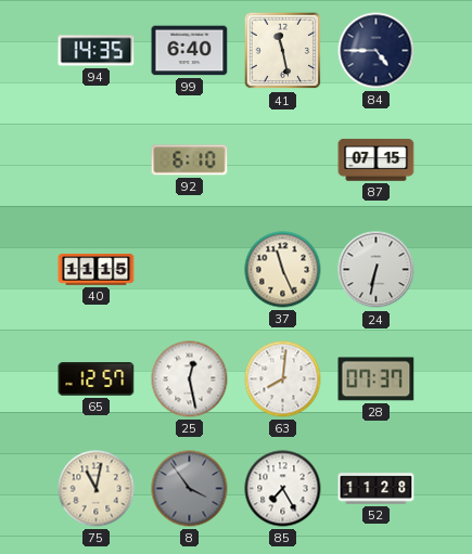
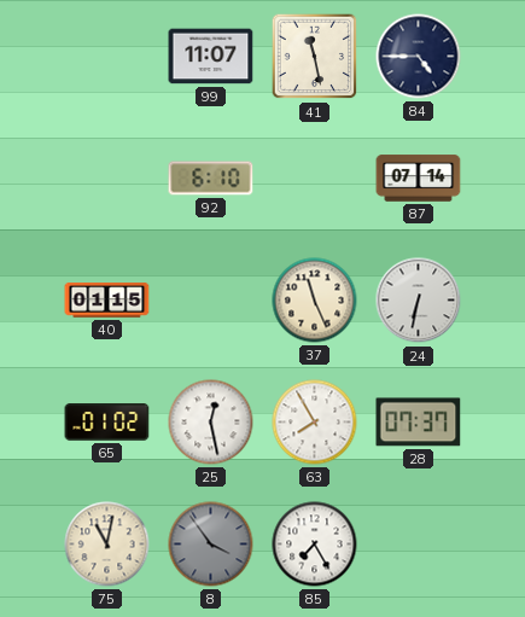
94: 14:35 -> none (97, 51)
99: 6:40 -> 11:07 (211, 57)
87: 07:15 -> 07:14 (419, 179)
40: 11:15 -> 01:15 (107, 301)
65: 12:57 -> 01:02 (107, 423)
63: 8:01 -> 7:55 (315, 423)
52: 11:28 -> none (377, 489)
